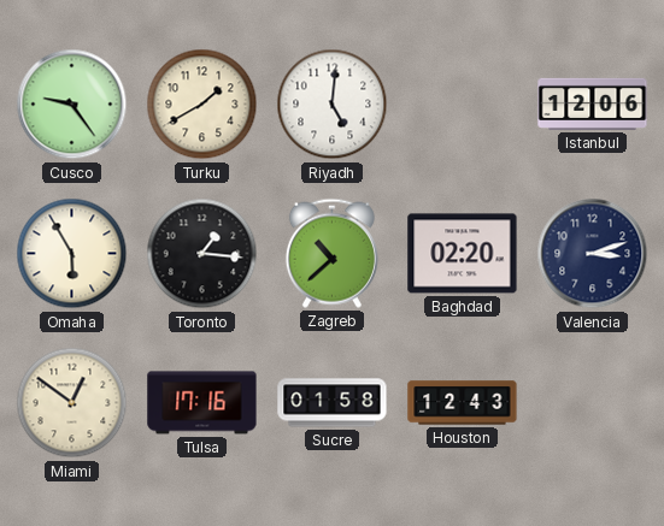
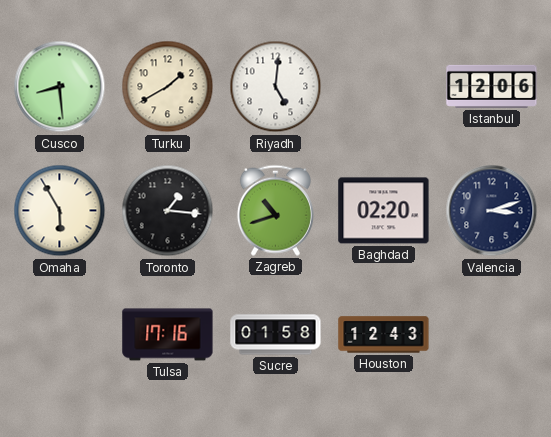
Cusco: 9:24 -> 8:29 (60, 87)
Zagreb: 10:38 -> 10:42 (275, 210)
Miami: 12:51 -> none (72, 403)
